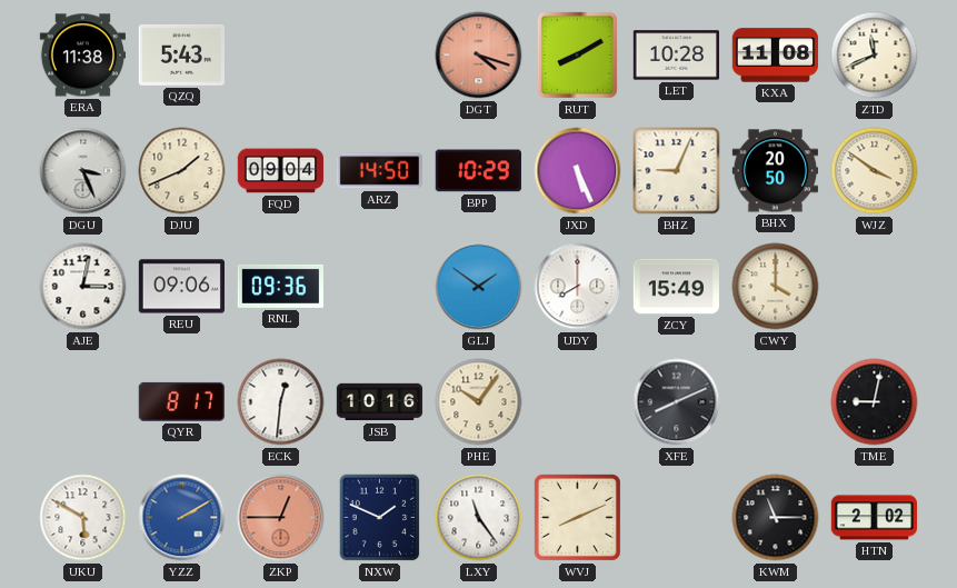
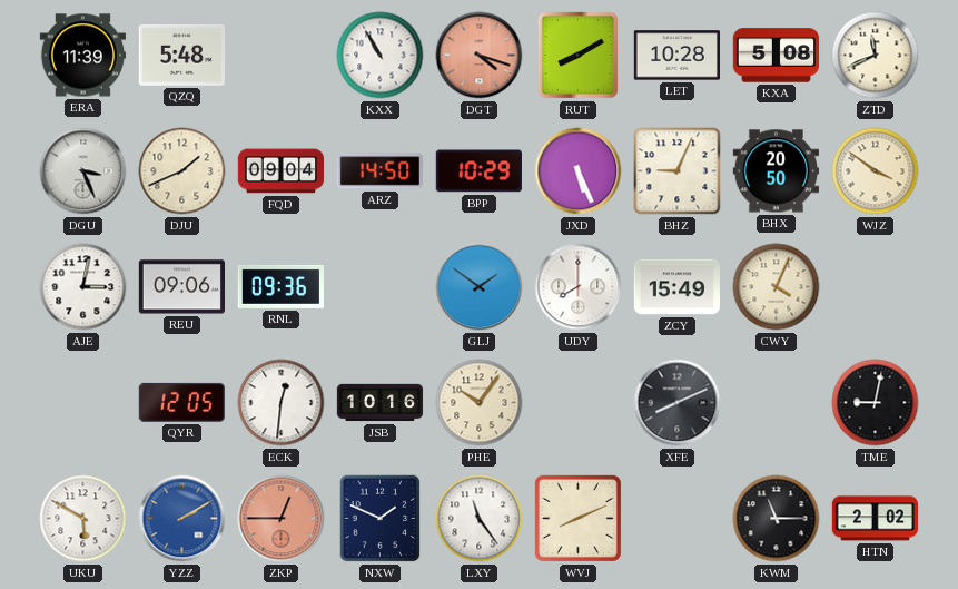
ERA: 11:38 -> 11:39 (82, 56)
QZQ: 5:43 -> 5:48 (181, 56)
KXX: none -> 10:55 (381, 56)
KXA: 11:08 -> 5:08 (777, 56)
CWY: 4:00 -> 4:04 (777, 287)
QYR: 8:17 -> 12:05 (181, 402)
